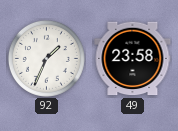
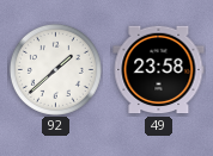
92: 1:34 -> 1:38 (55, 69)
